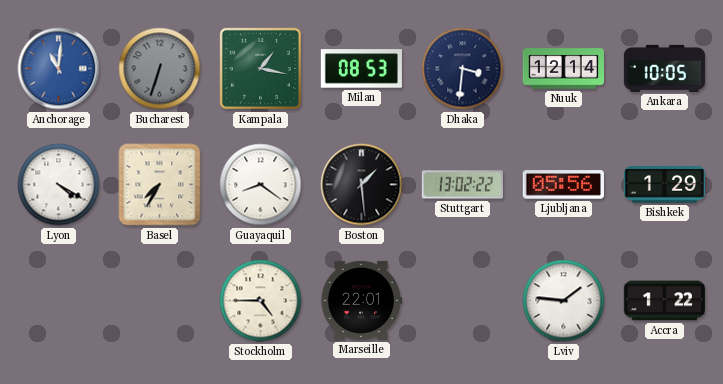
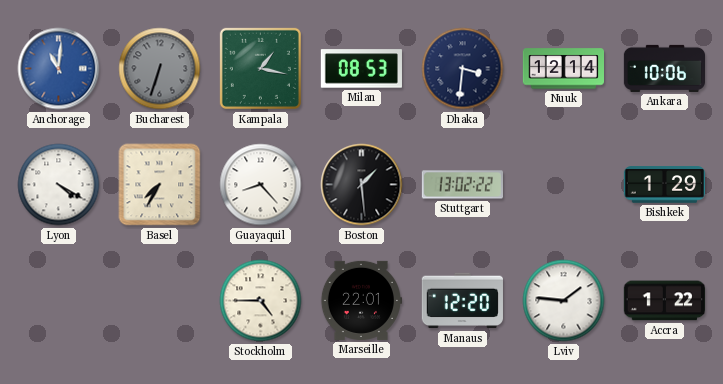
Ankara: 10:05 -> 10:06 (664, 68)
Guayaquil: 8:21 -> 8:23 (261, 185)
Ljubljana: 05:56 -> none (563, 185)
Manaus: none -> 12:20 (462, 301)
